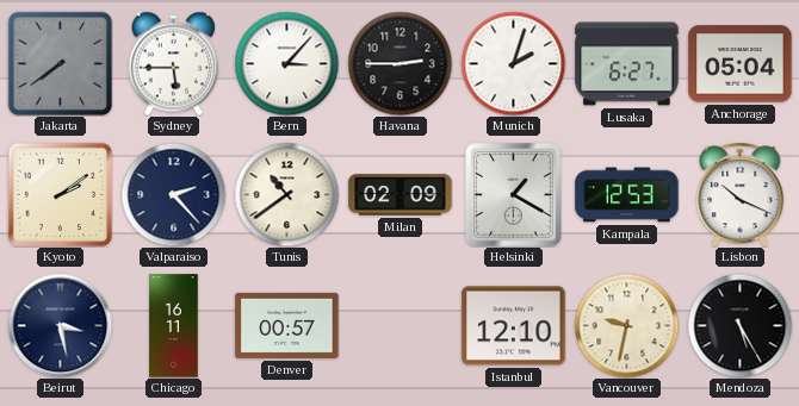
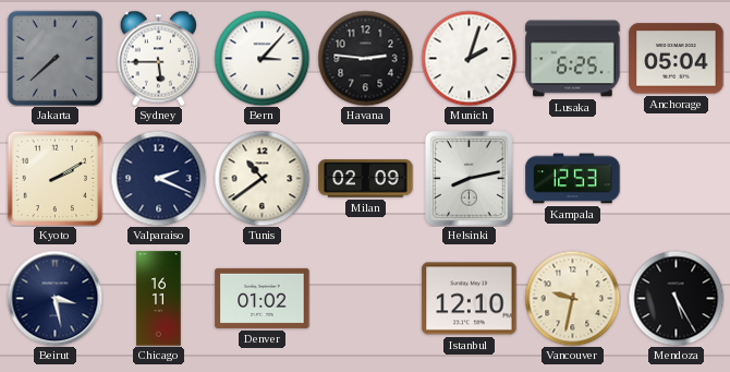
Jakarta: 7:39 -> 7:38 (54, 58)
Havana: 2:45 -> 2:46 (365, 58)
Lusaka: 6:27 -> 6:25 (573, 59)
Kyoto: 2:09 -> 2:10 (54, 178)
Valparaiso: 2:23 -> 2:19 (158, 178)
Helsinki: 1:20 -> 8:13 (470, 179)
Lisbon: 10:19 -> none (741, 194)
Denver: 00:57 -> 01:02 (263, 298)
